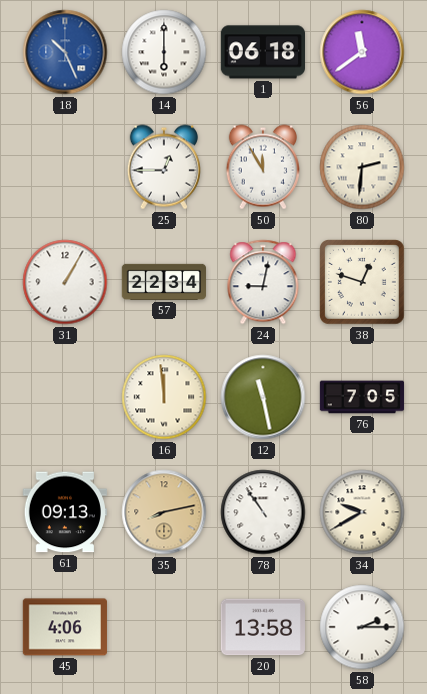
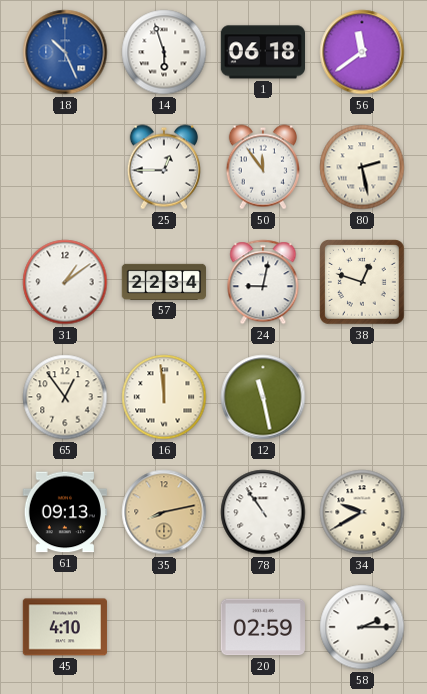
14: 6:00 -> 5:57 (164, 52)
50: 11:55 -> 11:54 (263, 167)
80: 2:31 -> 2:28 (362, 167)
31: 1:05 -> 1:09 (65, 282)
65: none -> 12:54 (65, 397)
76: 7:05 -> none (362, 397)
45: 4:06 -> 4:10 (64, 627)
20: 13:58 -> 02:59 (263, 627)
